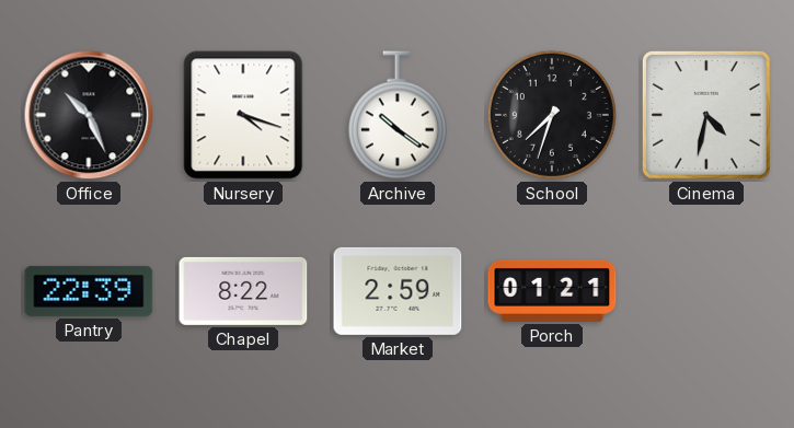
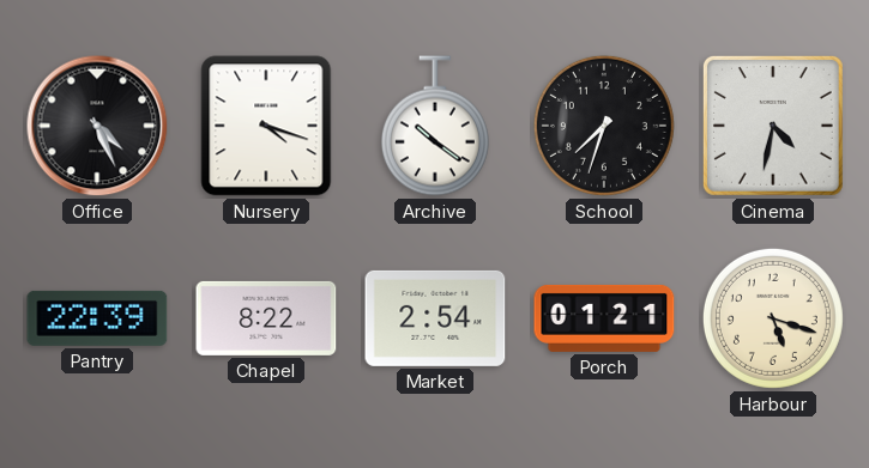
Office: 10:26 -> 4:26 (97, 126)
Market: 2:59 -> 2:54 (435, 318)
Harbour: none -> 5:18 (773, 318)
